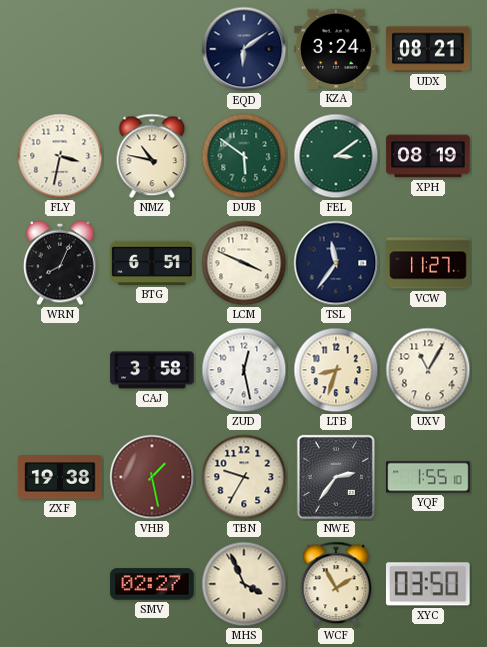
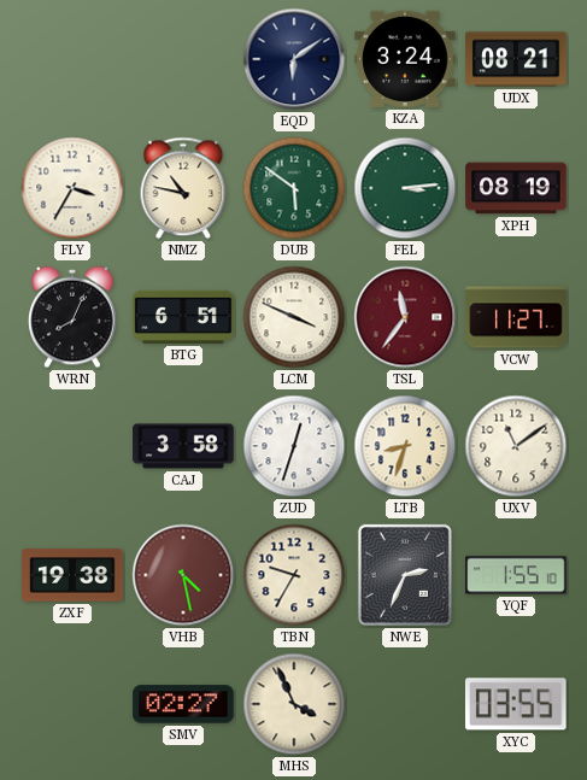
FLY: 3:32 -> 3:35 (72, 188)
FEL: 3:09 -> 3:14 (405, 188)
TSL dial: navy -> burgundy (405, 317)
ZUD: 12:28 -> 12:33 (294, 446)
UXV: 11:05 -> 11:09 (516, 446)
VHB: 1:28 -> 4:28 (183, 575)
NWE: 2:36 -> 2:34 (405, 575)
WCF: 1:55 -> none (336, 584)
XYC: 03:50 -> 03:55 (516, 704)
